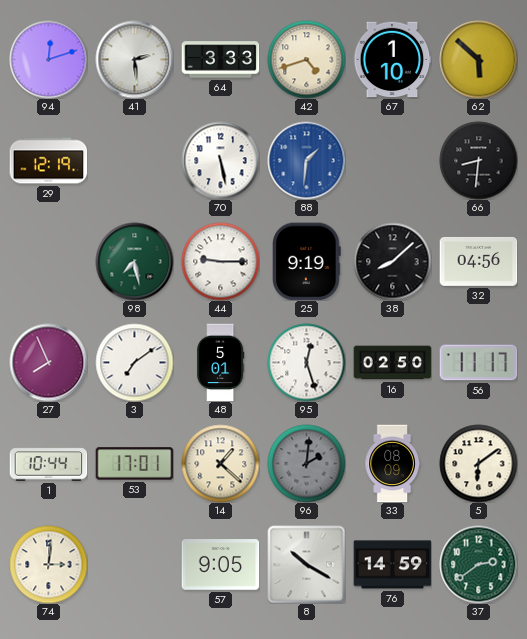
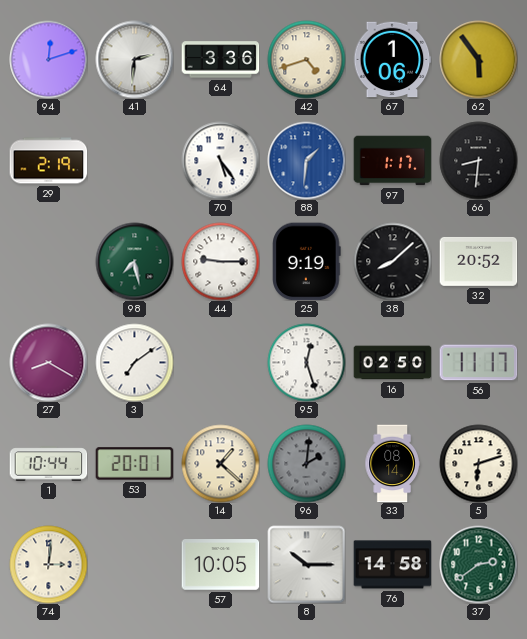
41: 2:29 -> 2:31 (134, 59)
64: 3:33 -> 3:36 (220, 60)
67: 1:10 -> 1:06 (392, 60)
62: 5:52 -> 5:54 (478, 59)
29: 12:19 -> 2:19 (48, 161)
70: 5:28 -> 5:24 (220, 160)
97: none -> 1:17 (392, 161)
32: 04:56 -> 20:52 (478, 261)
27: 7:56 -> 8:20 (48, 362)
48: 5:01 -> none (220, 362)
53: 17:01 -> 20:01 (134, 464)
33: 08:09 -> 08:14 (392, 463)
5: 6:09 -> 6:12 (478, 463)
57: 9:05 -> 10:05 (220, 565)
8: 10:20 -> 10:15 (306, 564)
76: 14:59 -> 14:58 (392, 565)
